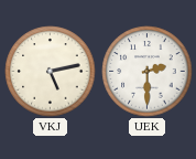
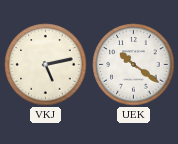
UEK: 2:30 -> 10:21 (134, 65)
